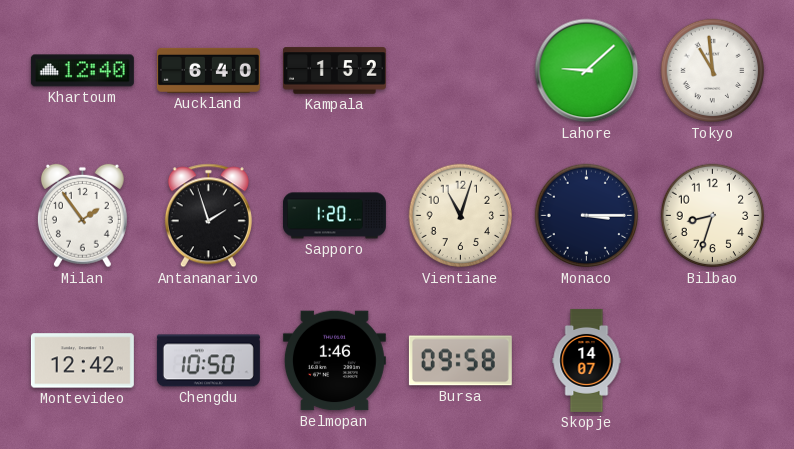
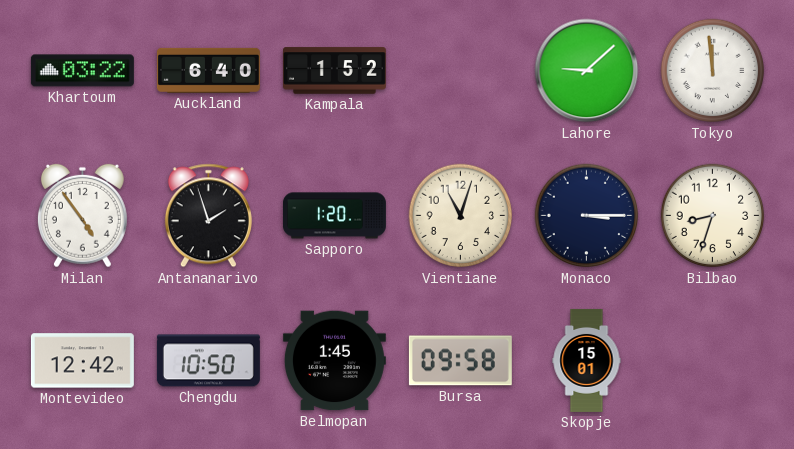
Khartoum: 12:40 -> 03:22 (82, 71)
Tokyo: 10:59 -> 11:59 (713, 71)
Milan: 1:54 -> 4:54 (82, 216)
Belmopan: 1:46 -> 1:45 (334, 361)
Skopje: 14:07 -> 15:01 (587, 360)
